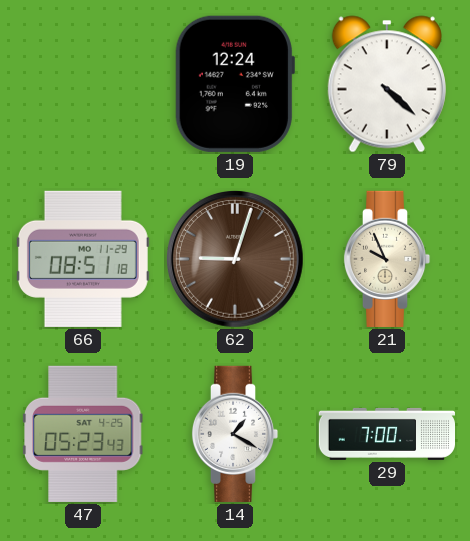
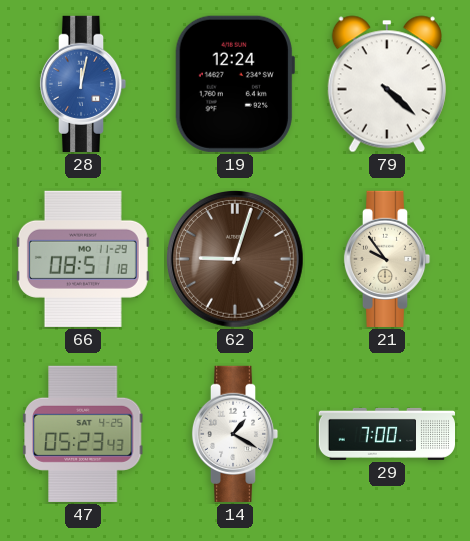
28: none -> 12:02 (83, 84)
21: 9:56 -> 9:54 (387, 259)
